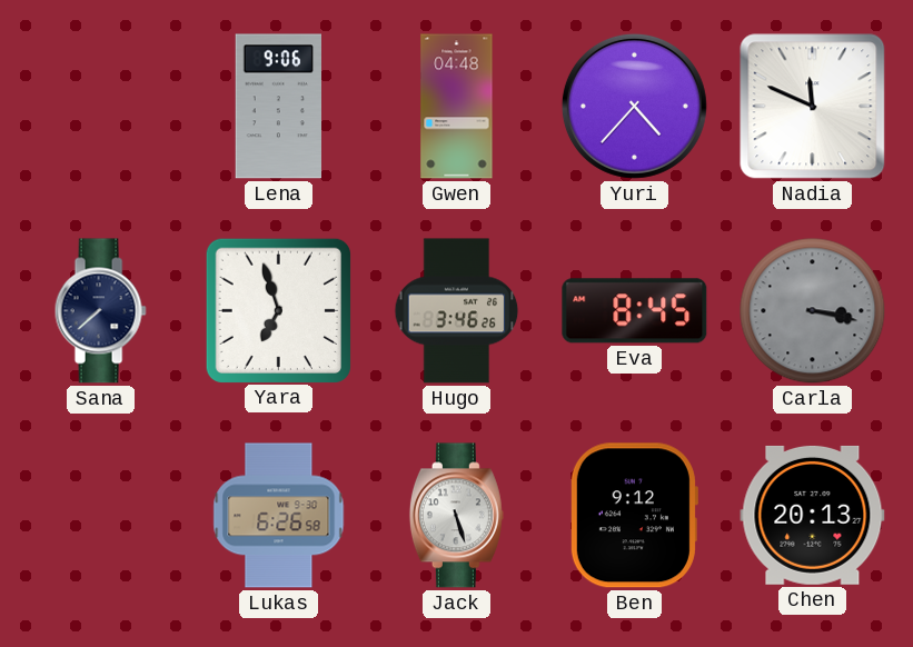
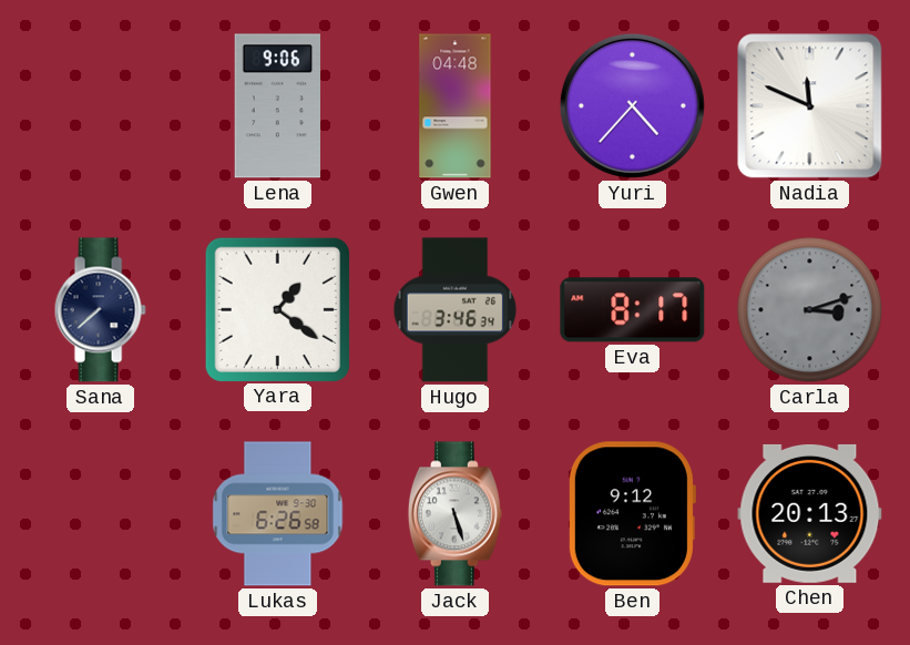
Yara: 6:57 -> 1:21 (277, 309)
Hugo: 3:46:26 -> 3:46:34 (456, 310)
Eva: 8:45 -> 8:17 (633, 310)
Carla: 3:17 -> 3:12 (810, 310)
